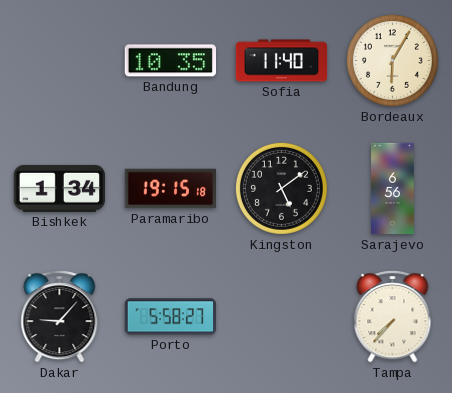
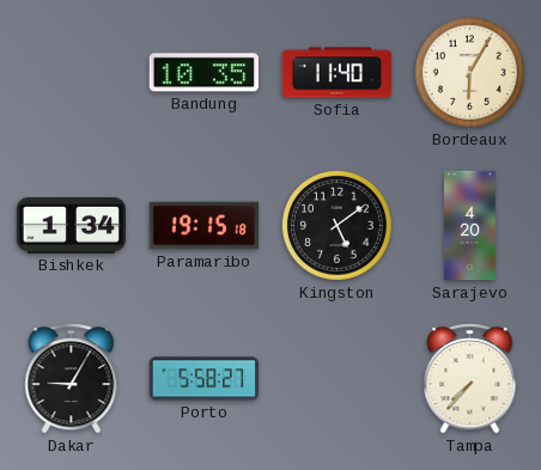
Sarajevo: 6:56 -> 4:20 (470, 226)
Dakar: 9:07 -> 9:05 (72, 379)
